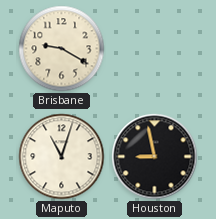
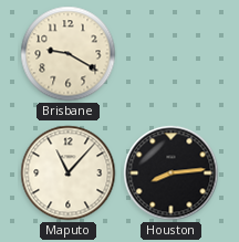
Maputo: 11:03 -> 11:07 (69, 173)
Houston: 8:58 -> 8:14 (172, 173)
